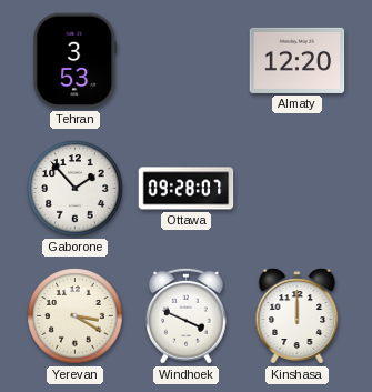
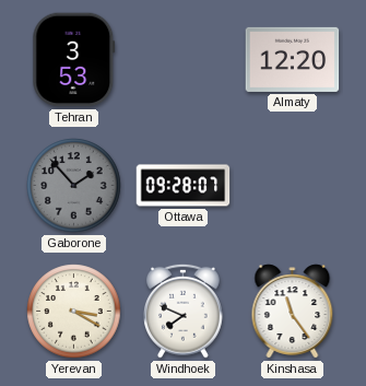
Gaborone dial: white -> grey (74, 186)
Windhoek: 3:49 -> 7:49 (184, 311)
Kinshasa: 12:00 -> 11:24 (293, 312)
